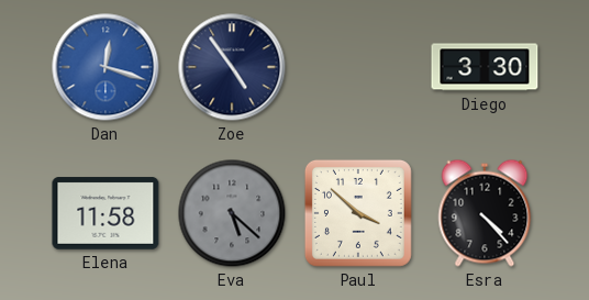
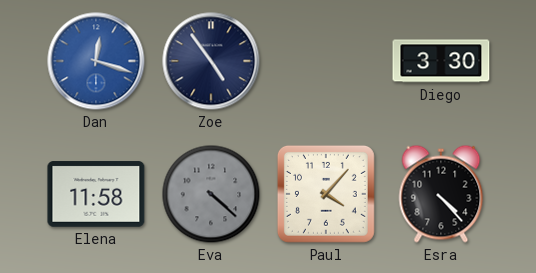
Eva: 5:22 -> 4:22 (211, 194)
Paul: 3:52 -> 4:07 (326, 194)
